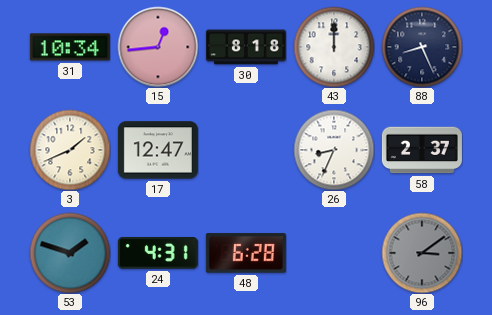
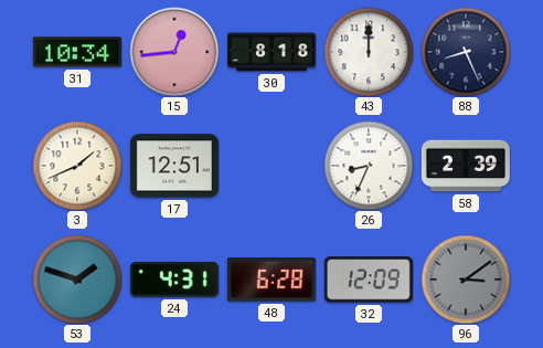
17: 12:47 -> 12:51 (174, 166)
58: 2:37 -> 2:39 (466, 166)
32: none -> 12:09 (369, 280)
